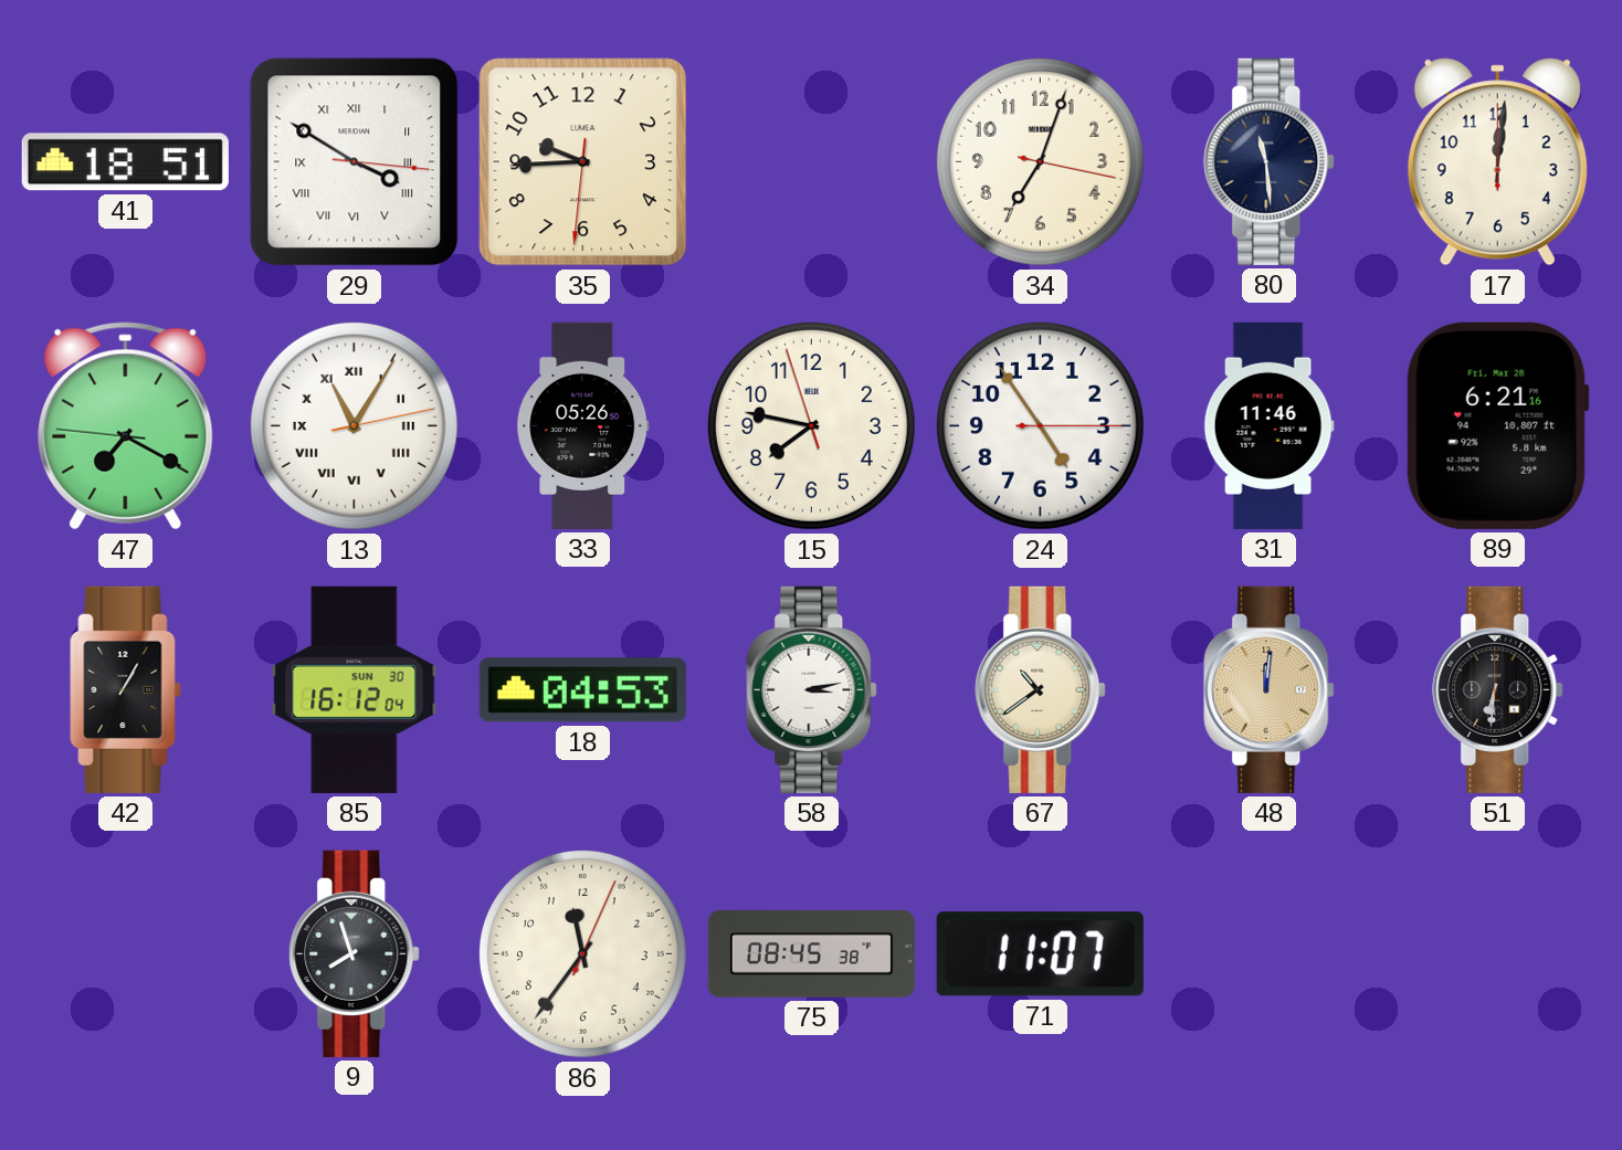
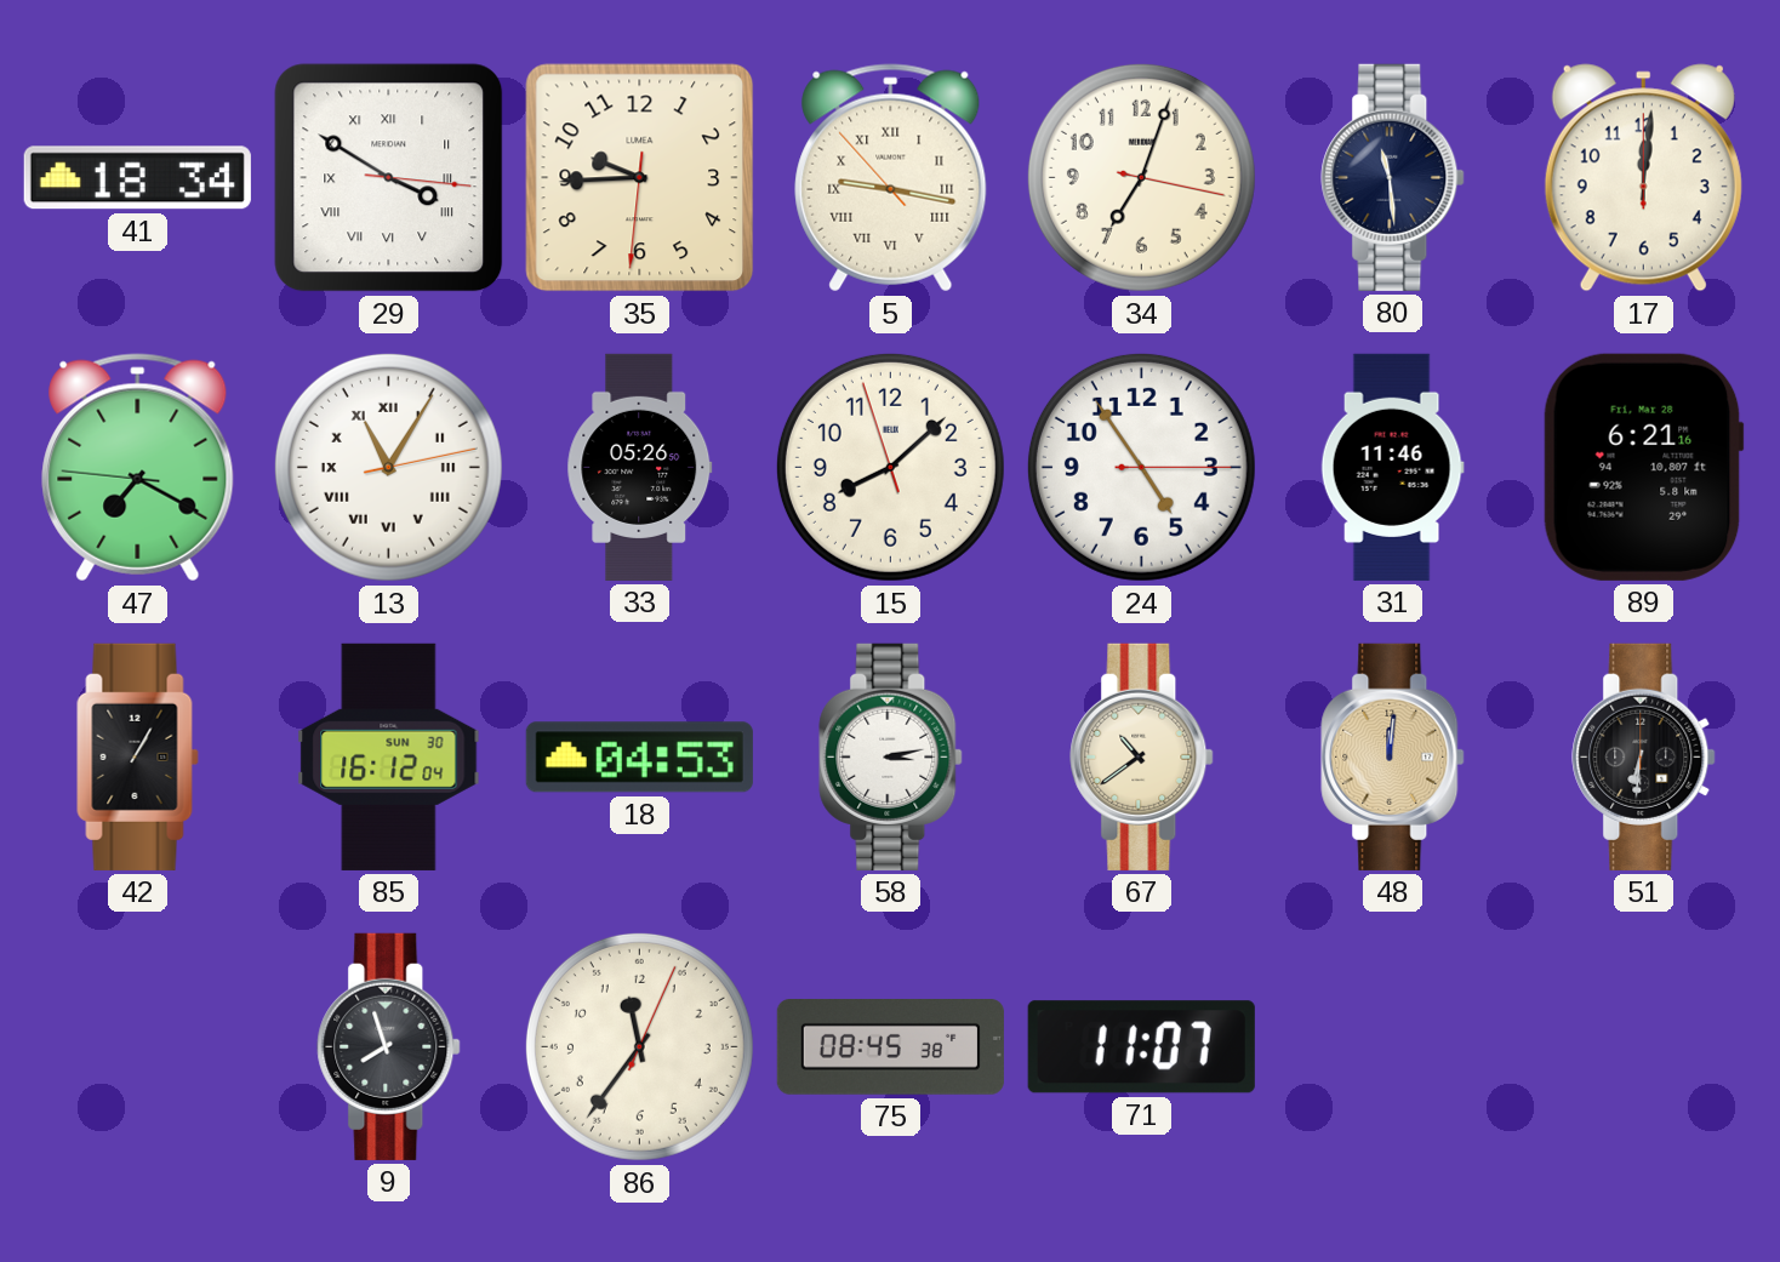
41: 18:51 -> 18:34 (137, 178)
5: none -> 9:16 (891, 178)
15: 7:46 -> 8:07 (890, 467)
